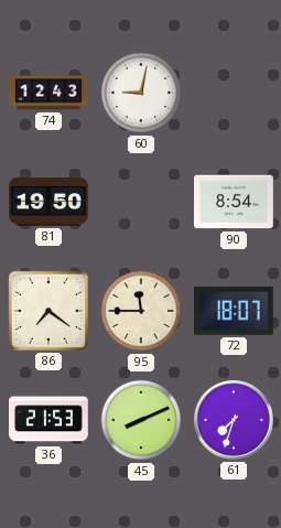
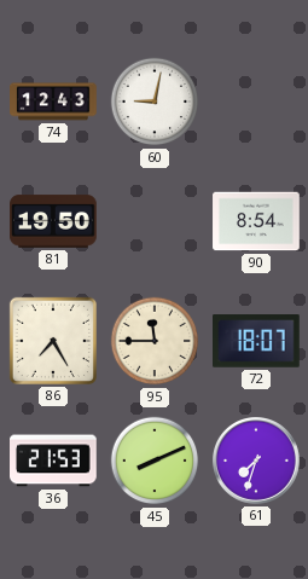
86: 7:21 -> 7:25 (53, 341)
